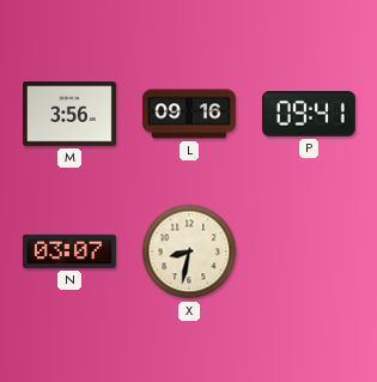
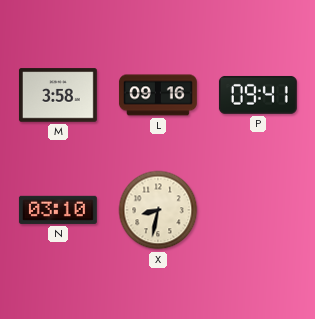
M: 3:56 -> 3:58 (58, 95)
N: 03:07 -> 03:10 (58, 210)
